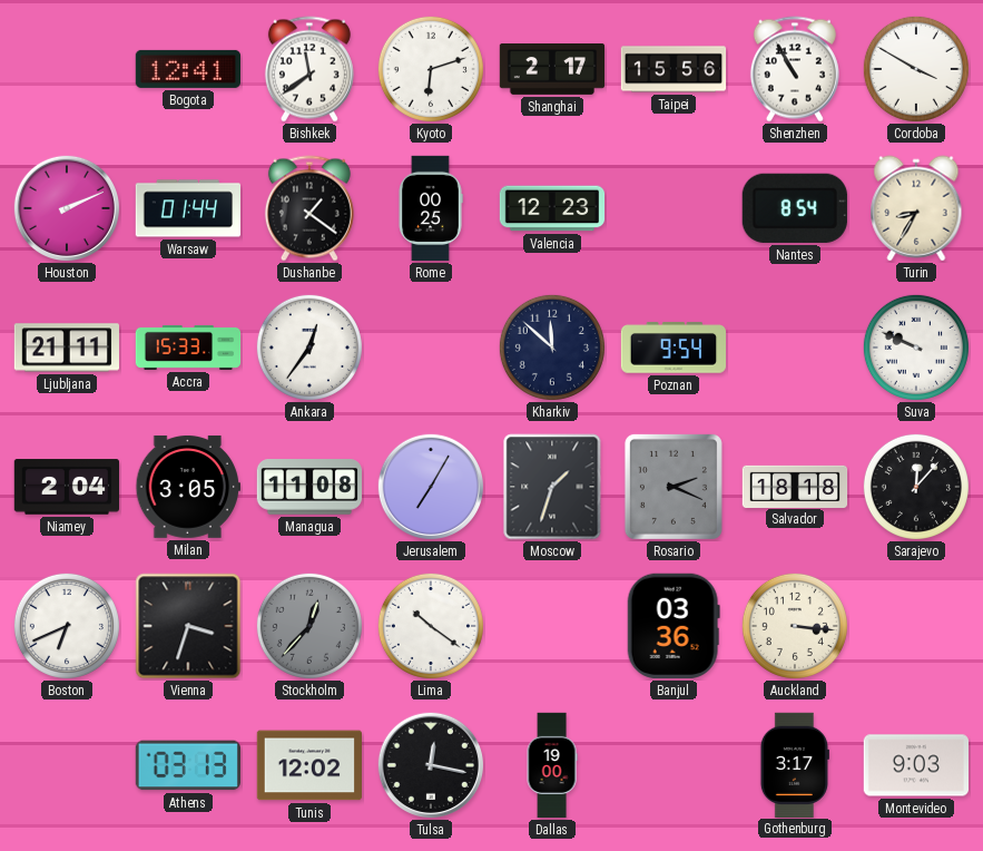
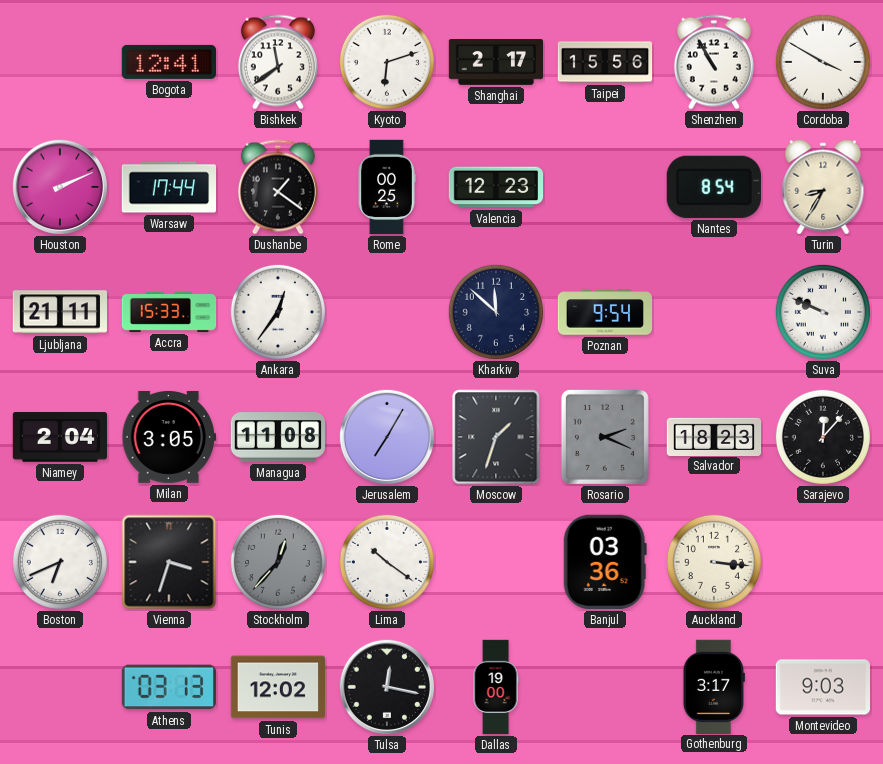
Warsaw: 01:44 -> 17:44 (168, 187)
Salvador: 18:18 -> 18:23 (714, 436)
